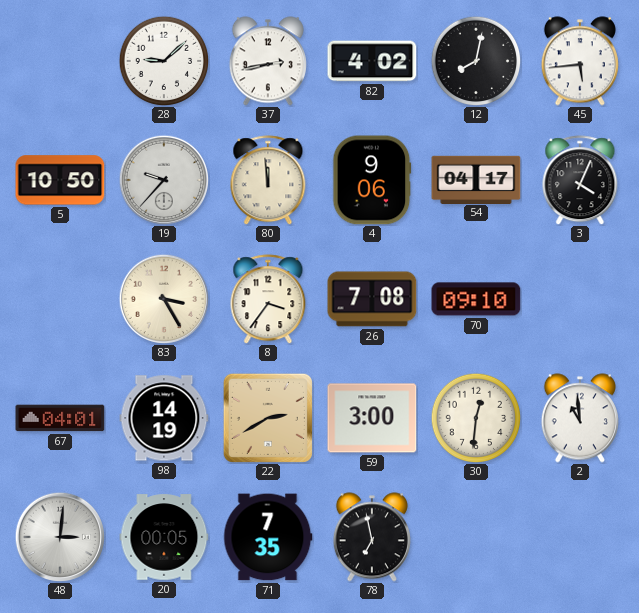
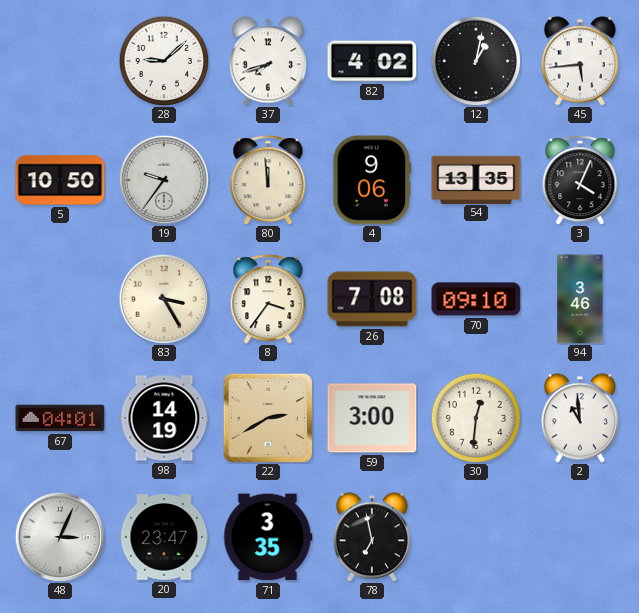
37: 2:43 -> 7:42 (268, 61)
12: 8:02 -> 1:02 (476, 61)
19: 9:37 -> 9:36 (164, 180)
54: 04:17 -> 13:35 (476, 179)
94: none -> 3:46 (580, 299)
48: 3:01 -> 3:04 (60, 537)
20: 00:05 -> 23:47 (164, 537)
71: 7:35 -> 3:35 (268, 537)
